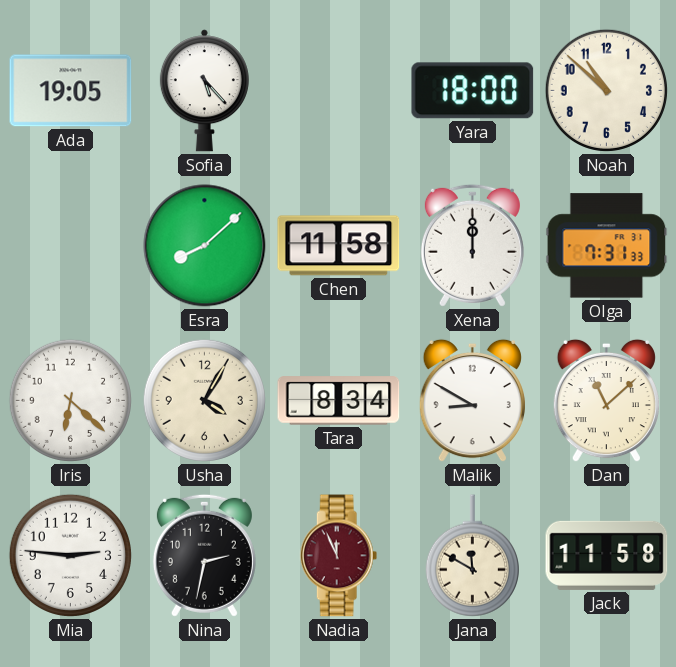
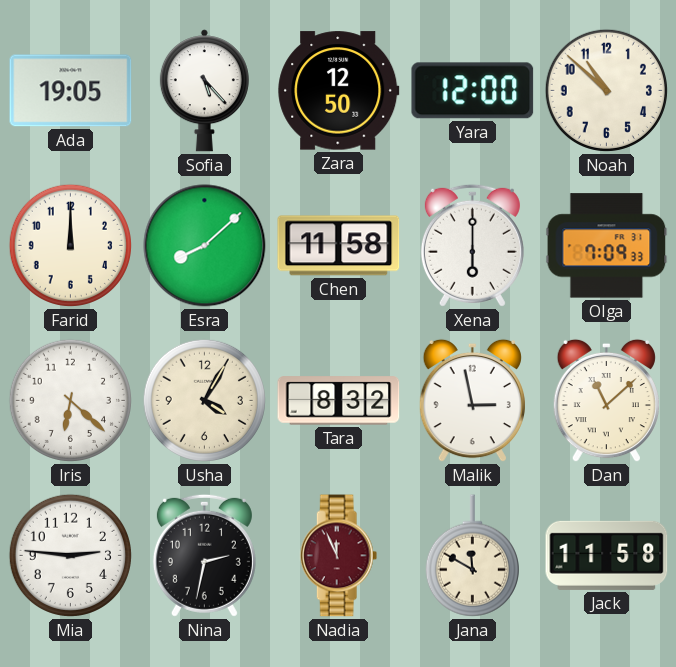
Zara: none -> 12:50 (339, 91)
Yara: 18:00 -> 12:00 (473, 91)
Farid: none -> 12:00 (70, 245)
Xena: 12:00 -> 6:00 (472, 245)
Olga: 7:31 -> 7:09 (607, 246)
Tara: 8:34 -> 8:32 (339, 401)
Malik: 8:50 -> 2:58 (472, 401)
